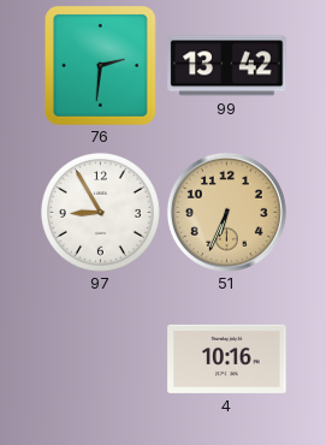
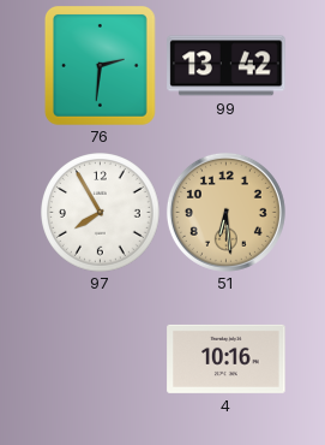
97: 8:55 -> 7:55 (101, 213)
51: 6:34 -> 6:29 (225, 212)
